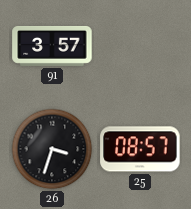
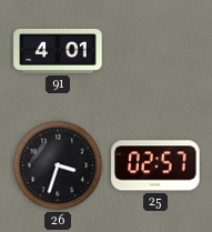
91: 3:57 -> 4:01 (58, 51)
25: 08:57 -> 02:57 (155, 165)
